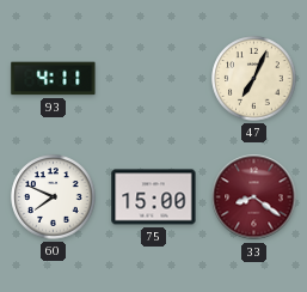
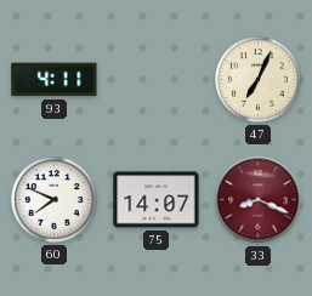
75: 15:00 -> 14:07 (157, 200)
33: 8:21 -> 8:19 (259, 200)
